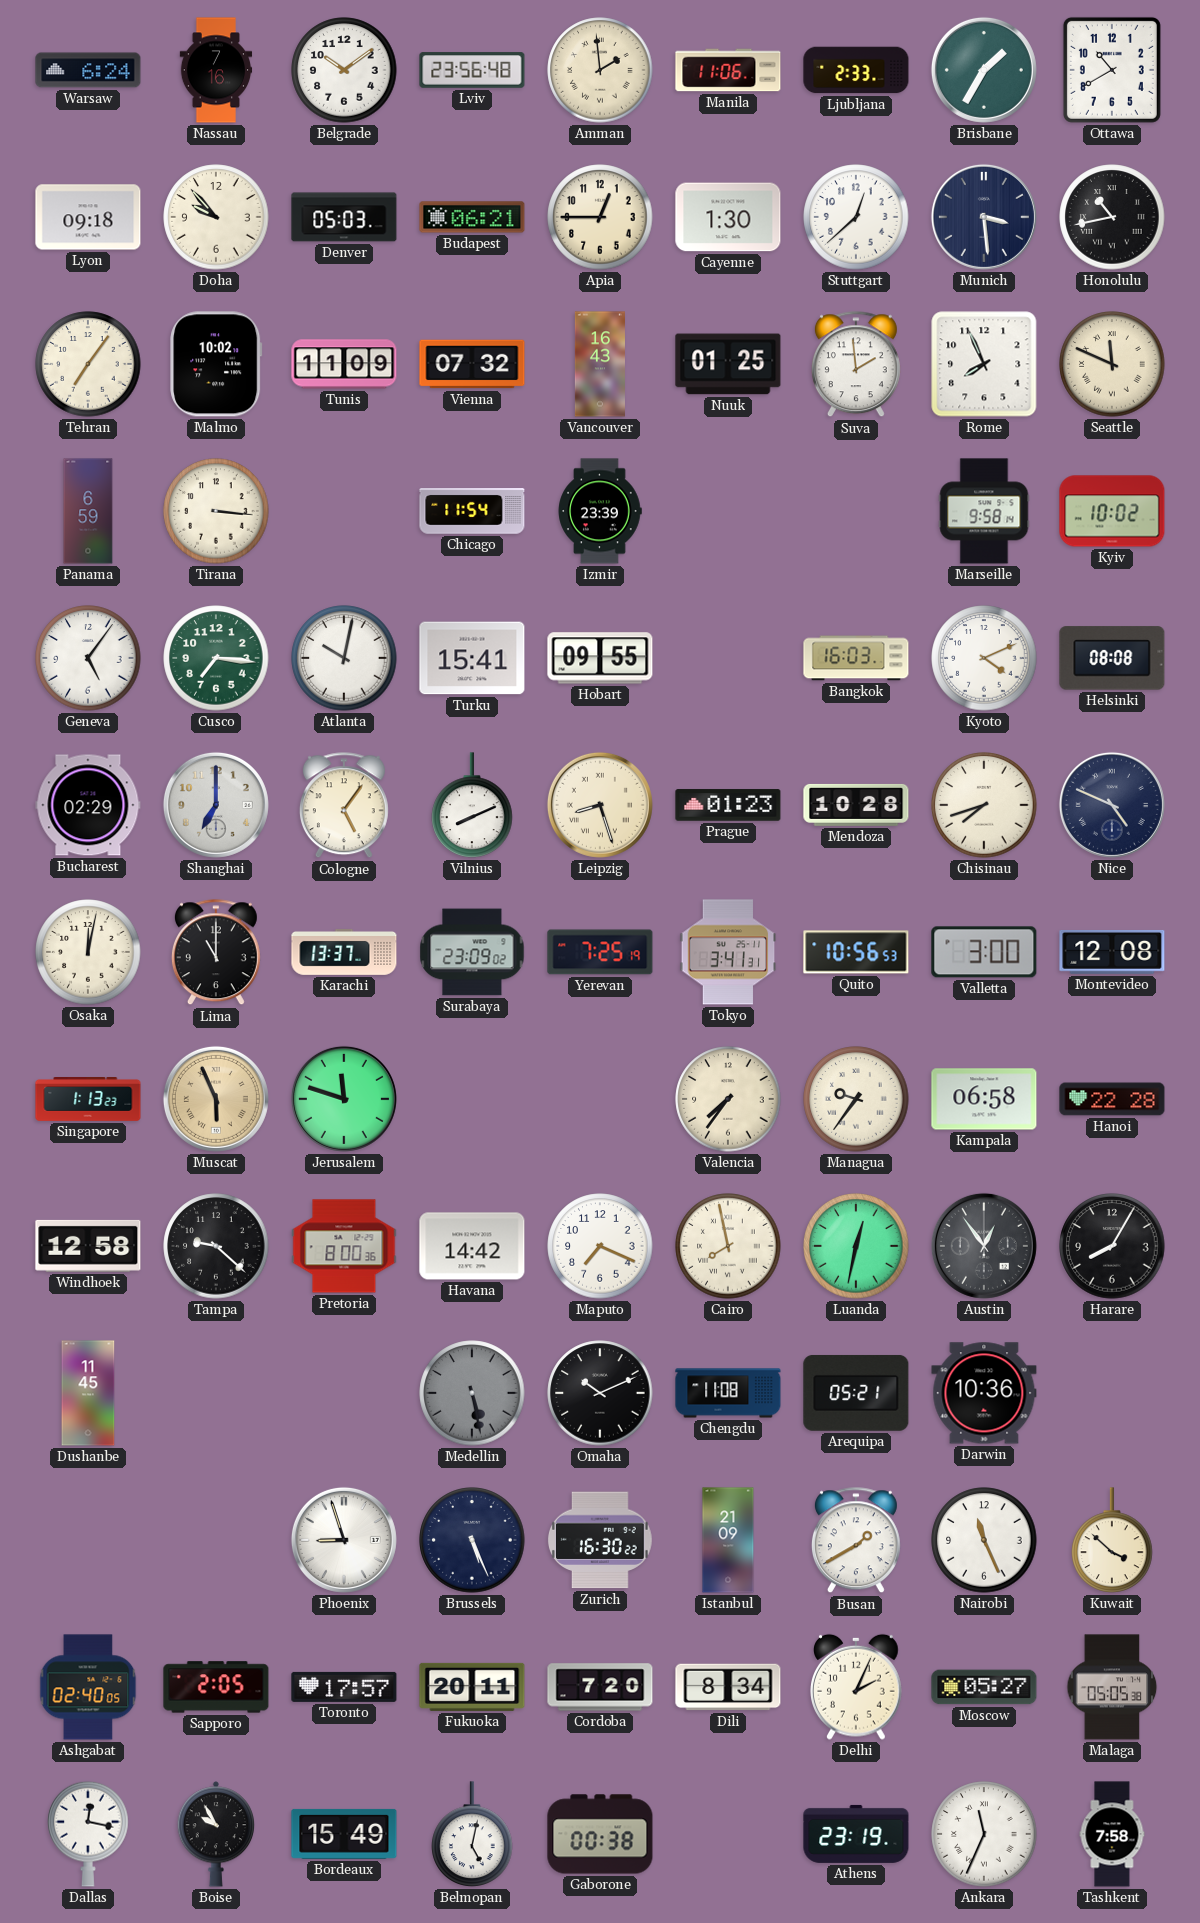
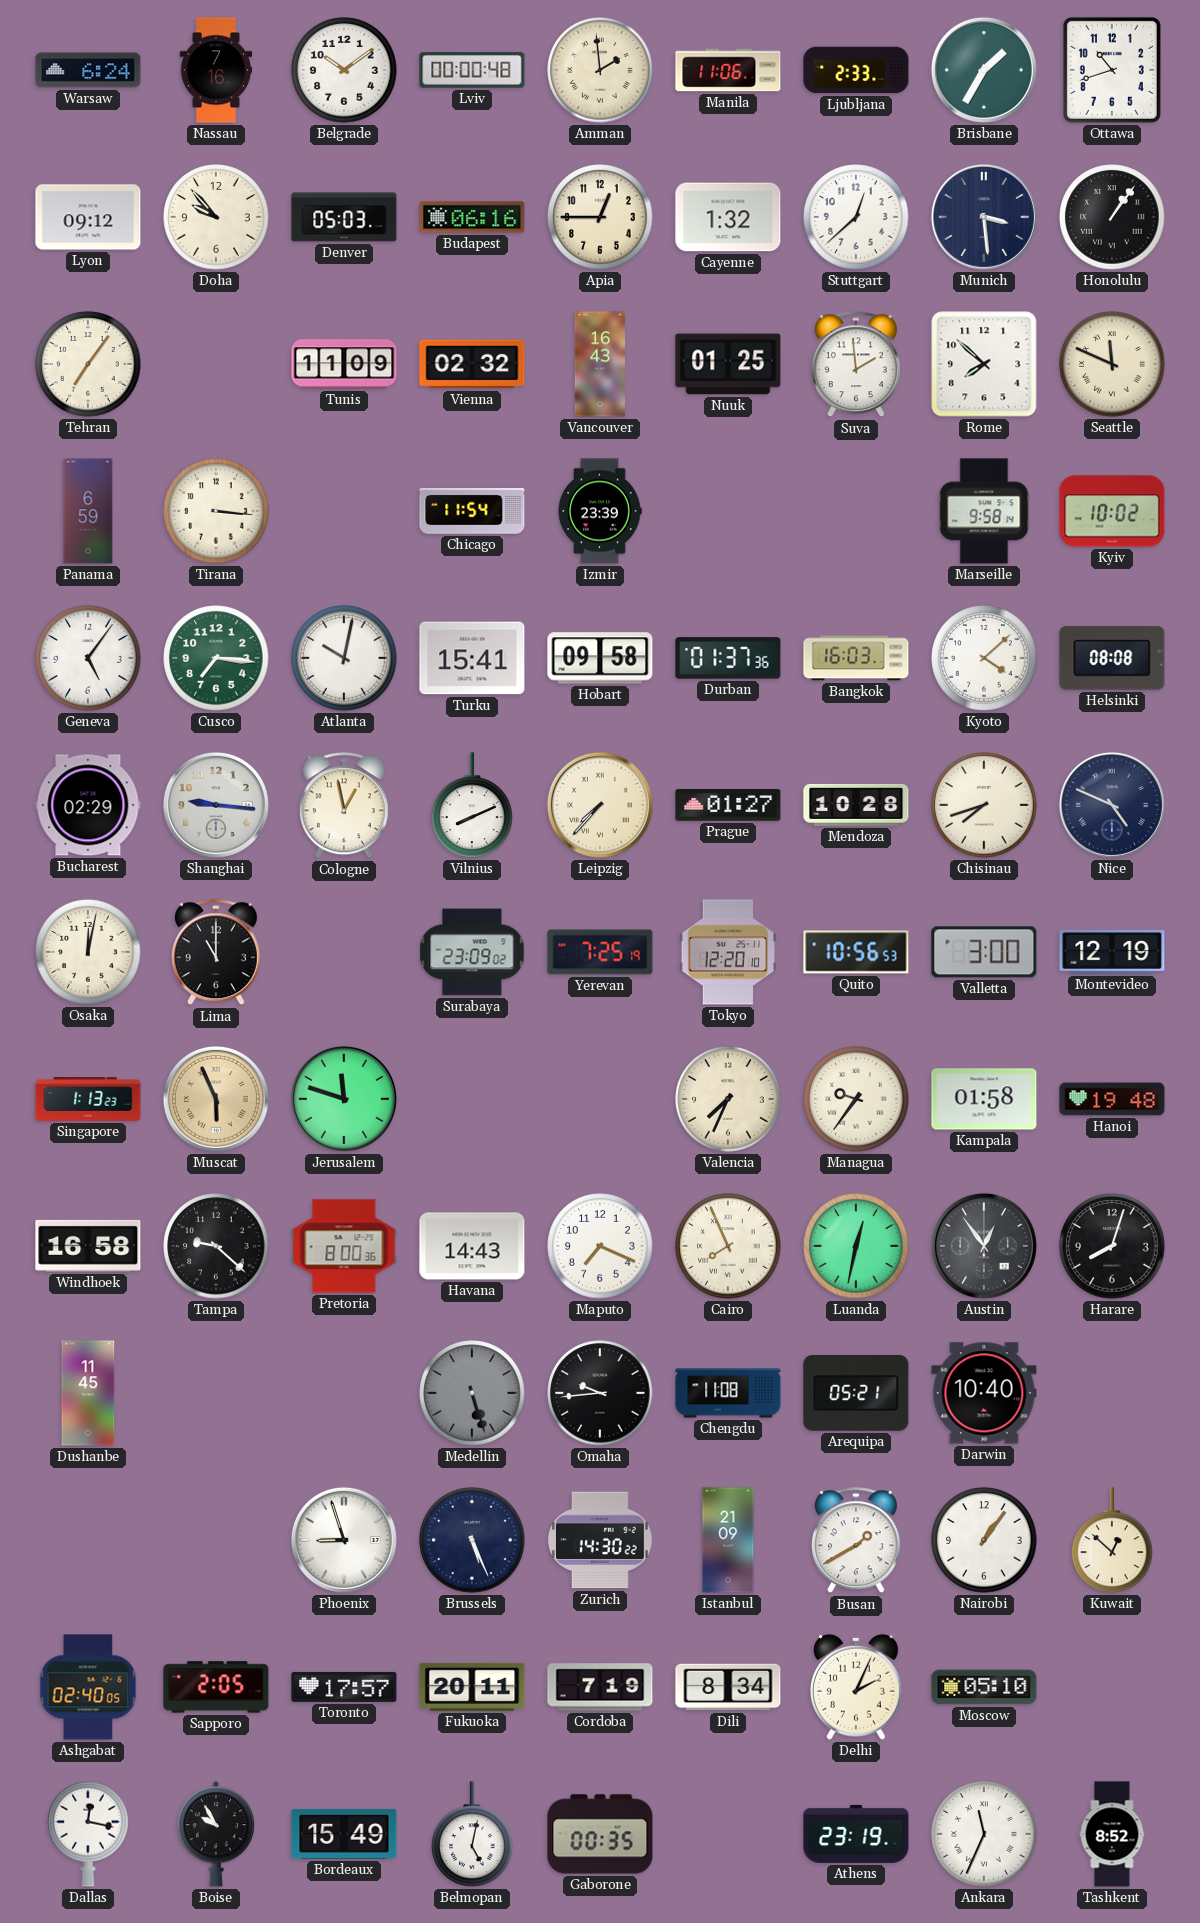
Lviv: 23:56 -> 00:00 (472, 70)
Ottawa: 10:40 -> 10:42 (1112, 70)
Lyon: 09:18 -> 09:12 (88, 217)
Budapest: 06:21 -> 06:16 (472, 217)
Cayenne: 1:30 -> 1:32 (728, 217)
Honolulu: 10:43 -> 1:06 (1112, 217)
Malmo: 10:02 -> none (216, 364)
Vienna: 07:32 -> 02:32 (472, 364)
Rome: 7:56 -> 7:52 (984, 364)
Hobart: 09:55 -> 09:58 (600, 658)
Durban: none -> 01:37 (728, 658)
Kyoto: 4:11 -> 4:08 (984, 658)
Shanghai: 7:00 -> 9:16 (216, 805)
Cologne: 5:06 -> 12:58 (344, 806)
Leipzig: 8:27 -> 7:37 (600, 805)
Prague: 01:23 -> 01:27 (728, 805)
Karachi: 13:37 -> none (344, 952)
Tokyo: 3:41 -> 12:20 (728, 952)
Montevideo: 12:08 -> 12:19 (1112, 952)
Valencia: 7:36 -> 7:34 (728, 1099)
Kampala: 06:58 -> 01:58 (984, 1099)
Hanoi: 22:28 -> 19:48 (1112, 1099)
Windhoek: 12:58 -> 16:58 (88, 1246)
Havana: 14:42 -> 14:43 (472, 1246)
Cairo: 7:58 -> 7:56 (728, 1246)
Harare: 8:05 -> 8:03 (1112, 1246)
Medellin: 5:28 -> 5:27 (472, 1393)
Omaha: 10:11 -> 9:44 (600, 1393)
Darwin: 10:36 -> 10:40 (984, 1393)
Zurich: 16:30 -> 14:30 (601, 1540)
Nairobi: 11:26 -> 1:06 (984, 1540)
Kuwait: 3:52 -> 12:52 (1112, 1540)
Cordoba: 7:20 -> 7:19 (600, 1687)
Moscow: 05:27 -> 05:10 (984, 1687)
Malaga: 05:05 -> none (1112, 1687)
Gaborone: 00:38 -> 00:35 (600, 1834)
Tashkent: 7:58 -> 8:52 (1112, 1834)
